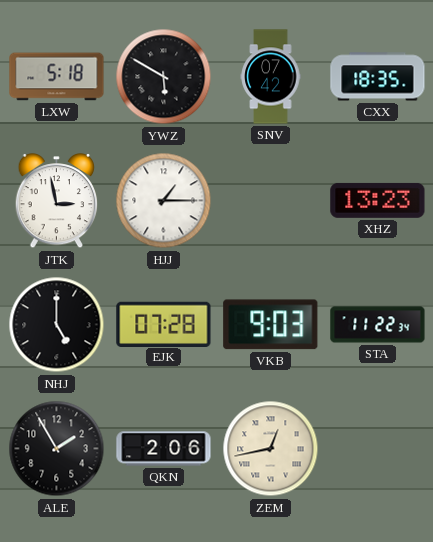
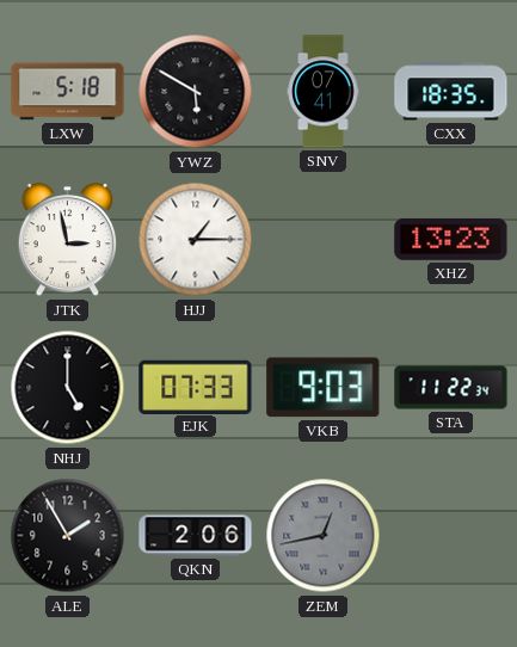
SNV: 07:42 -> 07:41 (324, 92)
EJK: 07:28 -> 07:33 (196, 387)
ZEM dial: cream -> grey (324, 536)
